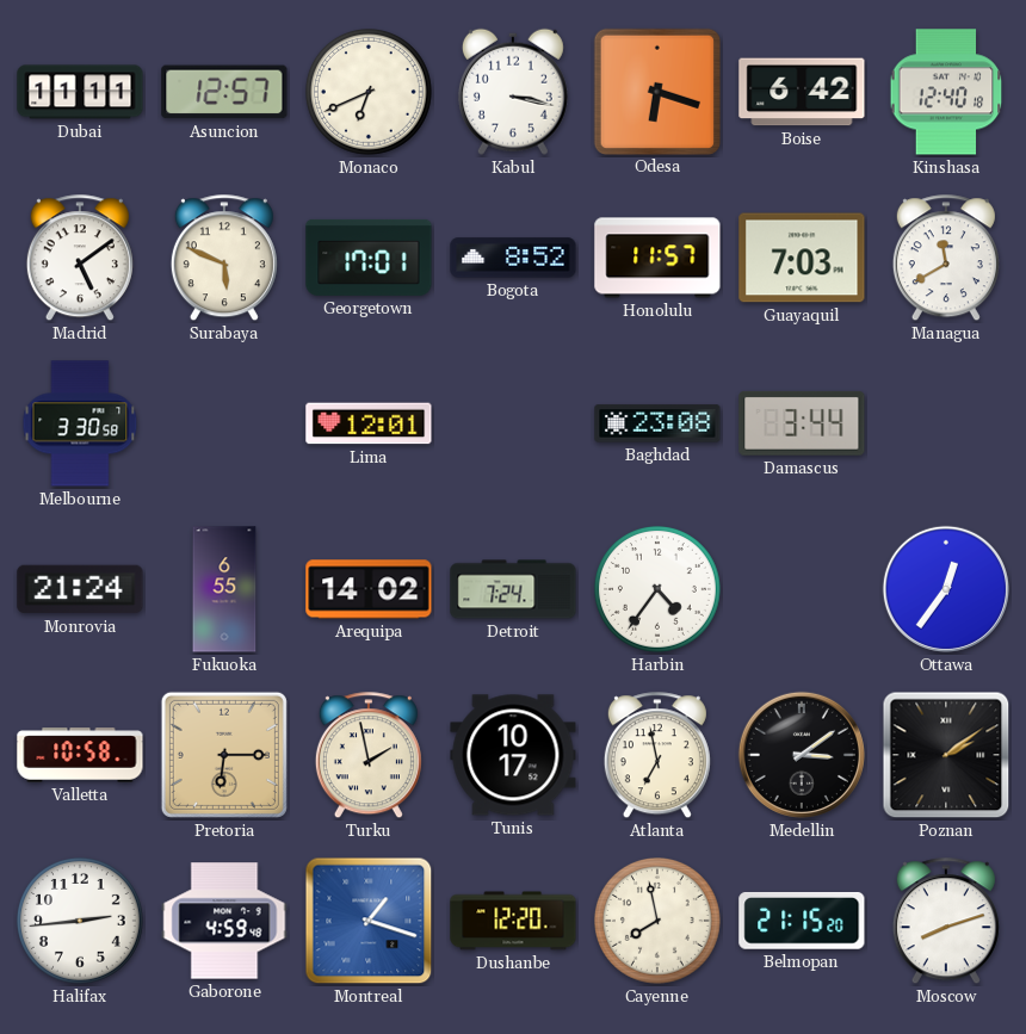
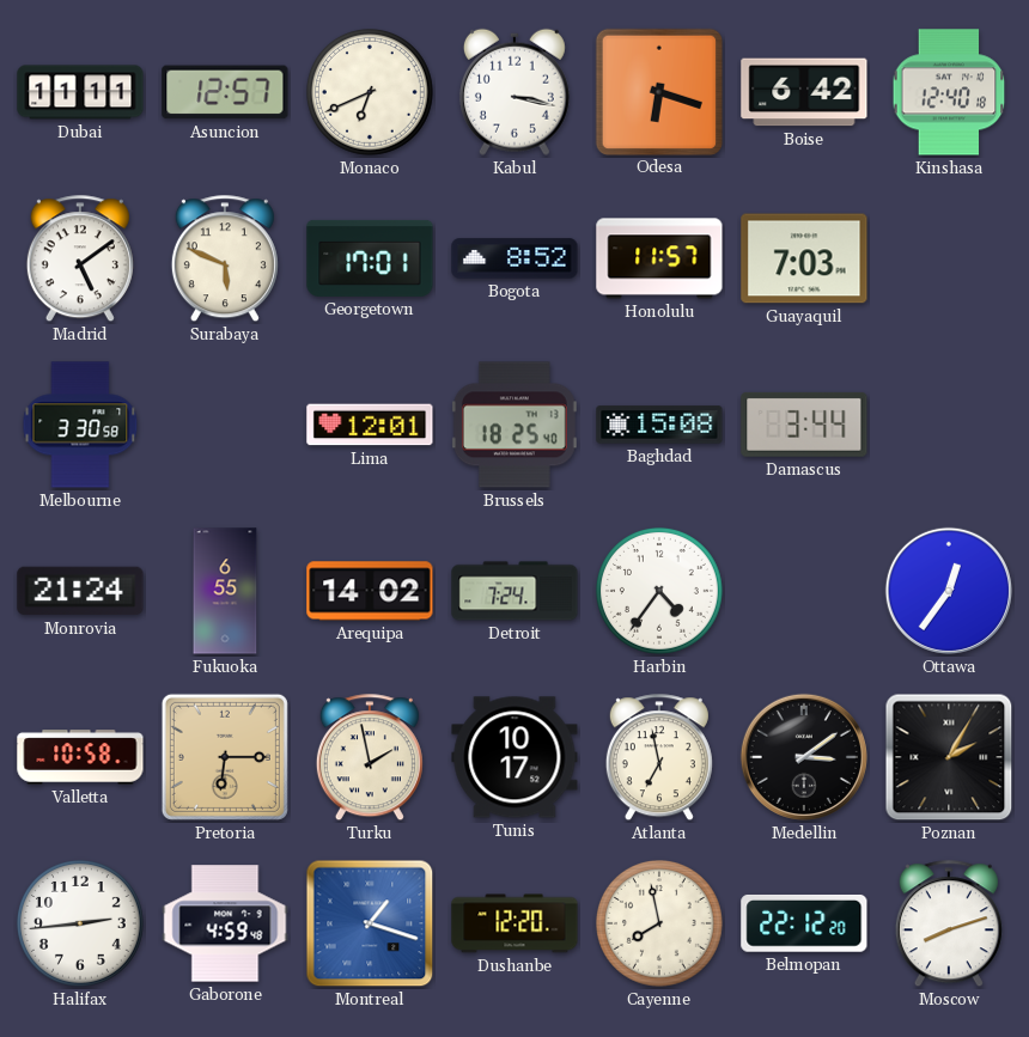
Managua: 11:40 -> none (946, 259)
Brussels: none -> 18:25 (514, 425)
Baghdad: 23:08 -> 15:08 (659, 425)
Poznan: 2:09 -> 2:05 (949, 757)
Belmopan: 21:15 -> 22:12 (804, 923)
